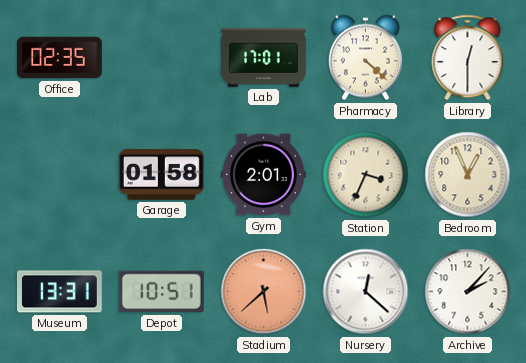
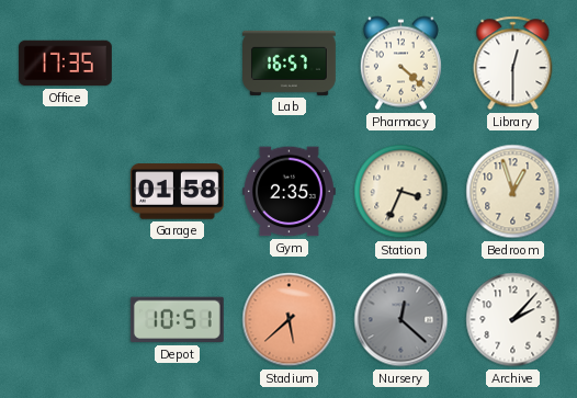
Office: 02:35 -> 17:35 (66, 64)
Lab: 17:01 -> 16:57 (290, 62)
Gym: 2:01 -> 2:35 (288, 192)
Bedroom: 12:56 -> 12:57 (513, 192)
Museum: 13:31 -> none (59, 292)
Nursery dial: white -> grey (401, 320)
